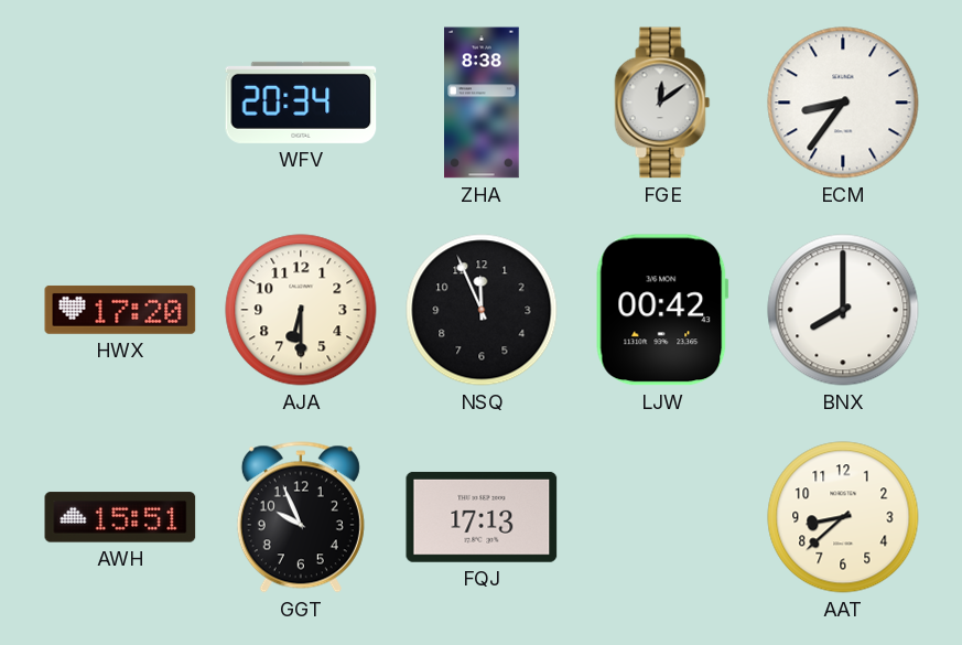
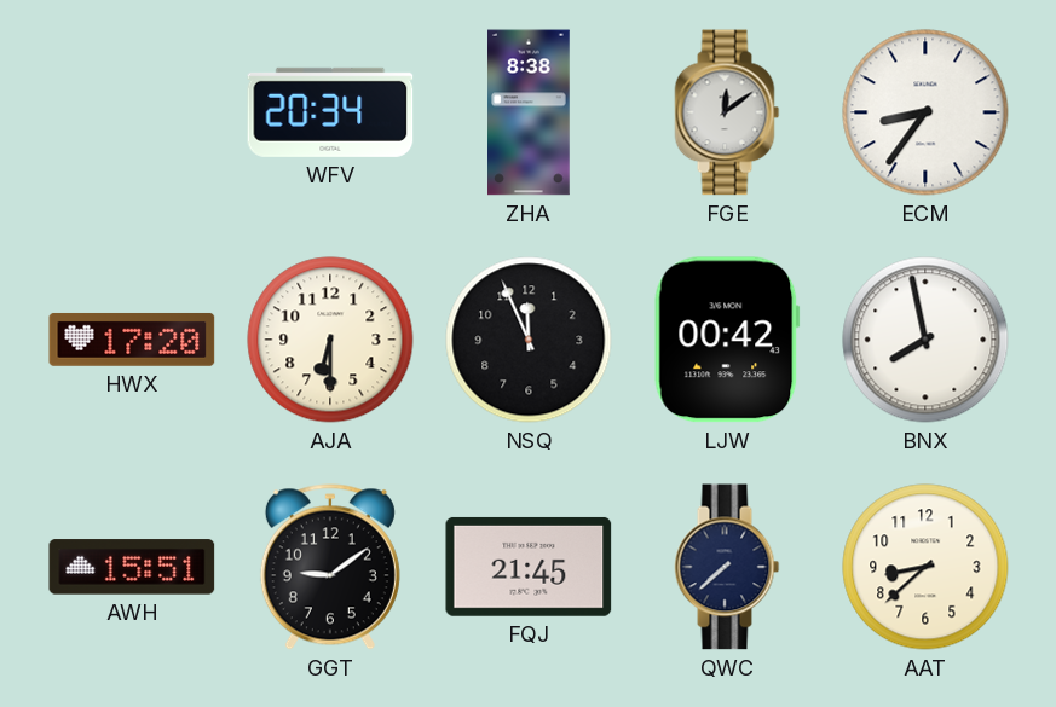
BNX: 8:00 -> 7:58 (925, 340)
GGT: 9:56 -> 9:09 (330, 567)
FQJ: 17:13 -> 21:45 (529, 567)
QWC: none -> 7:38 (727, 567)
